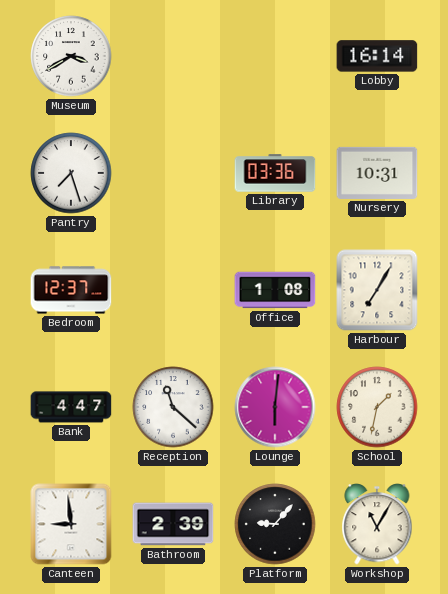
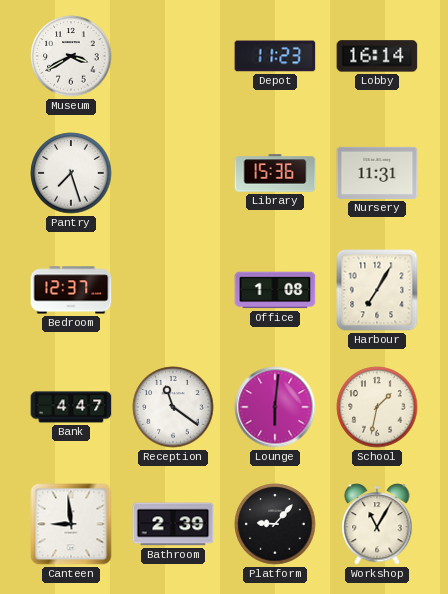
Depot: none -> 11:23 (275, 56)
Library: 03:36 -> 15:36 (275, 173)
Nursery: 10:31 -> 11:31 (377, 173)
Reception: 11:22 -> 11:21 (173, 407)
